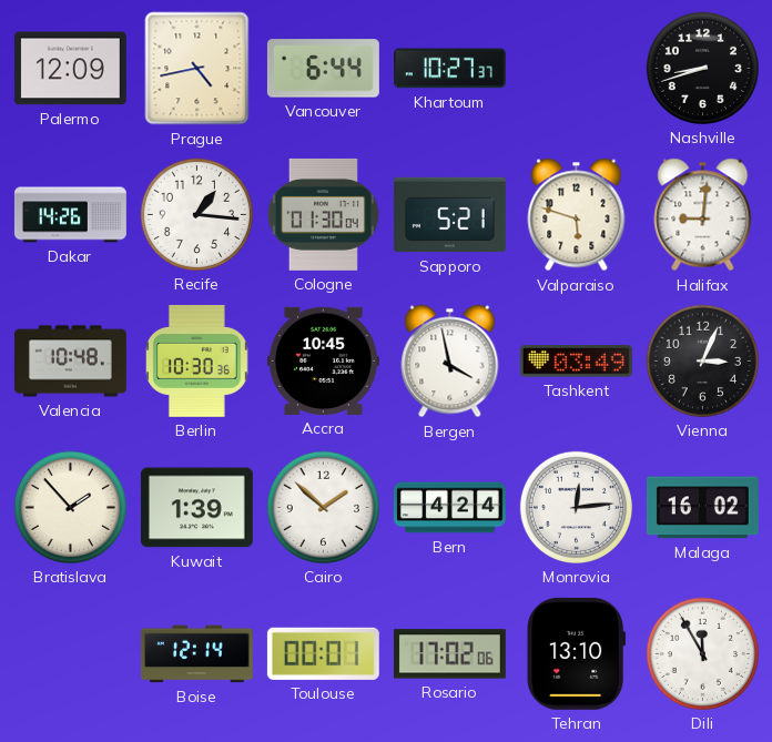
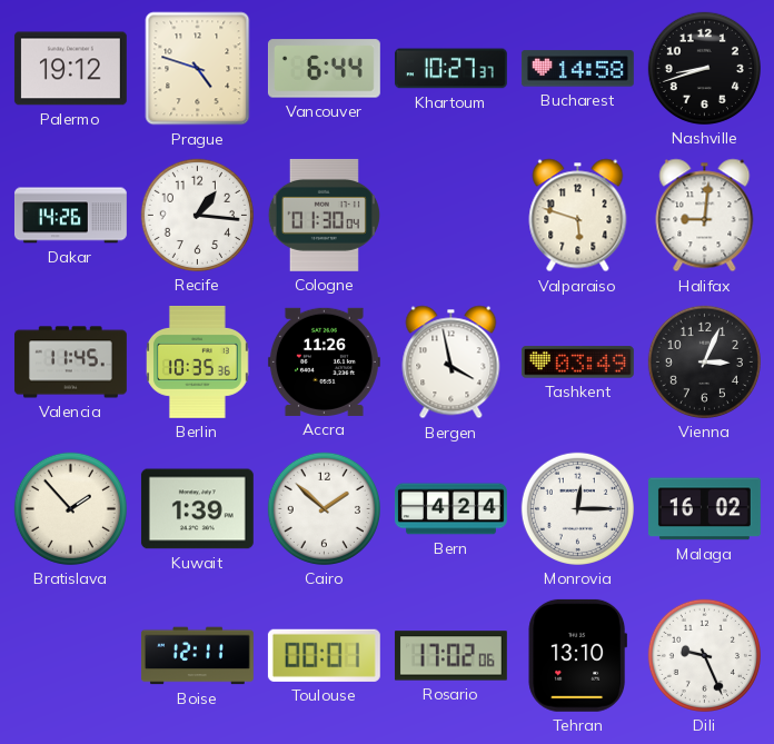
Palermo: 12:09 -> 19:12 (70, 69)
Prague: 4:43 -> 4:48 (198, 69)
Bucharest: none -> 14:58 (577, 69)
Sapporo: 5:21 -> none (449, 215)
Valencia: 10:48 -> 11:45 (70, 363)
Berlin: 10:30 -> 10:35 (198, 361)
Accra: 10:45 -> 11:26 (324, 361)
Monrovia: 12:14 -> 12:15 (577, 508)
Boise: 12:14 -> 12:11 (197, 656)
Dili: 11:55 -> 9:26 (704, 655)
